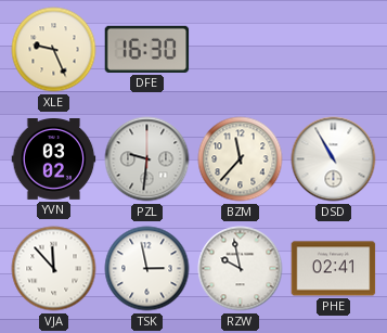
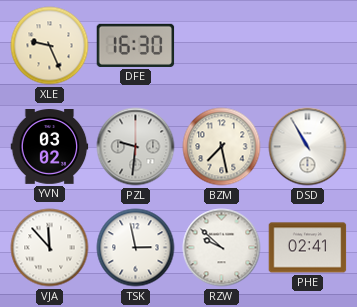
BZM: 11:37 -> 7:28 (222, 147)
RZW: 9:58 -> 9:52 (222, 248)
